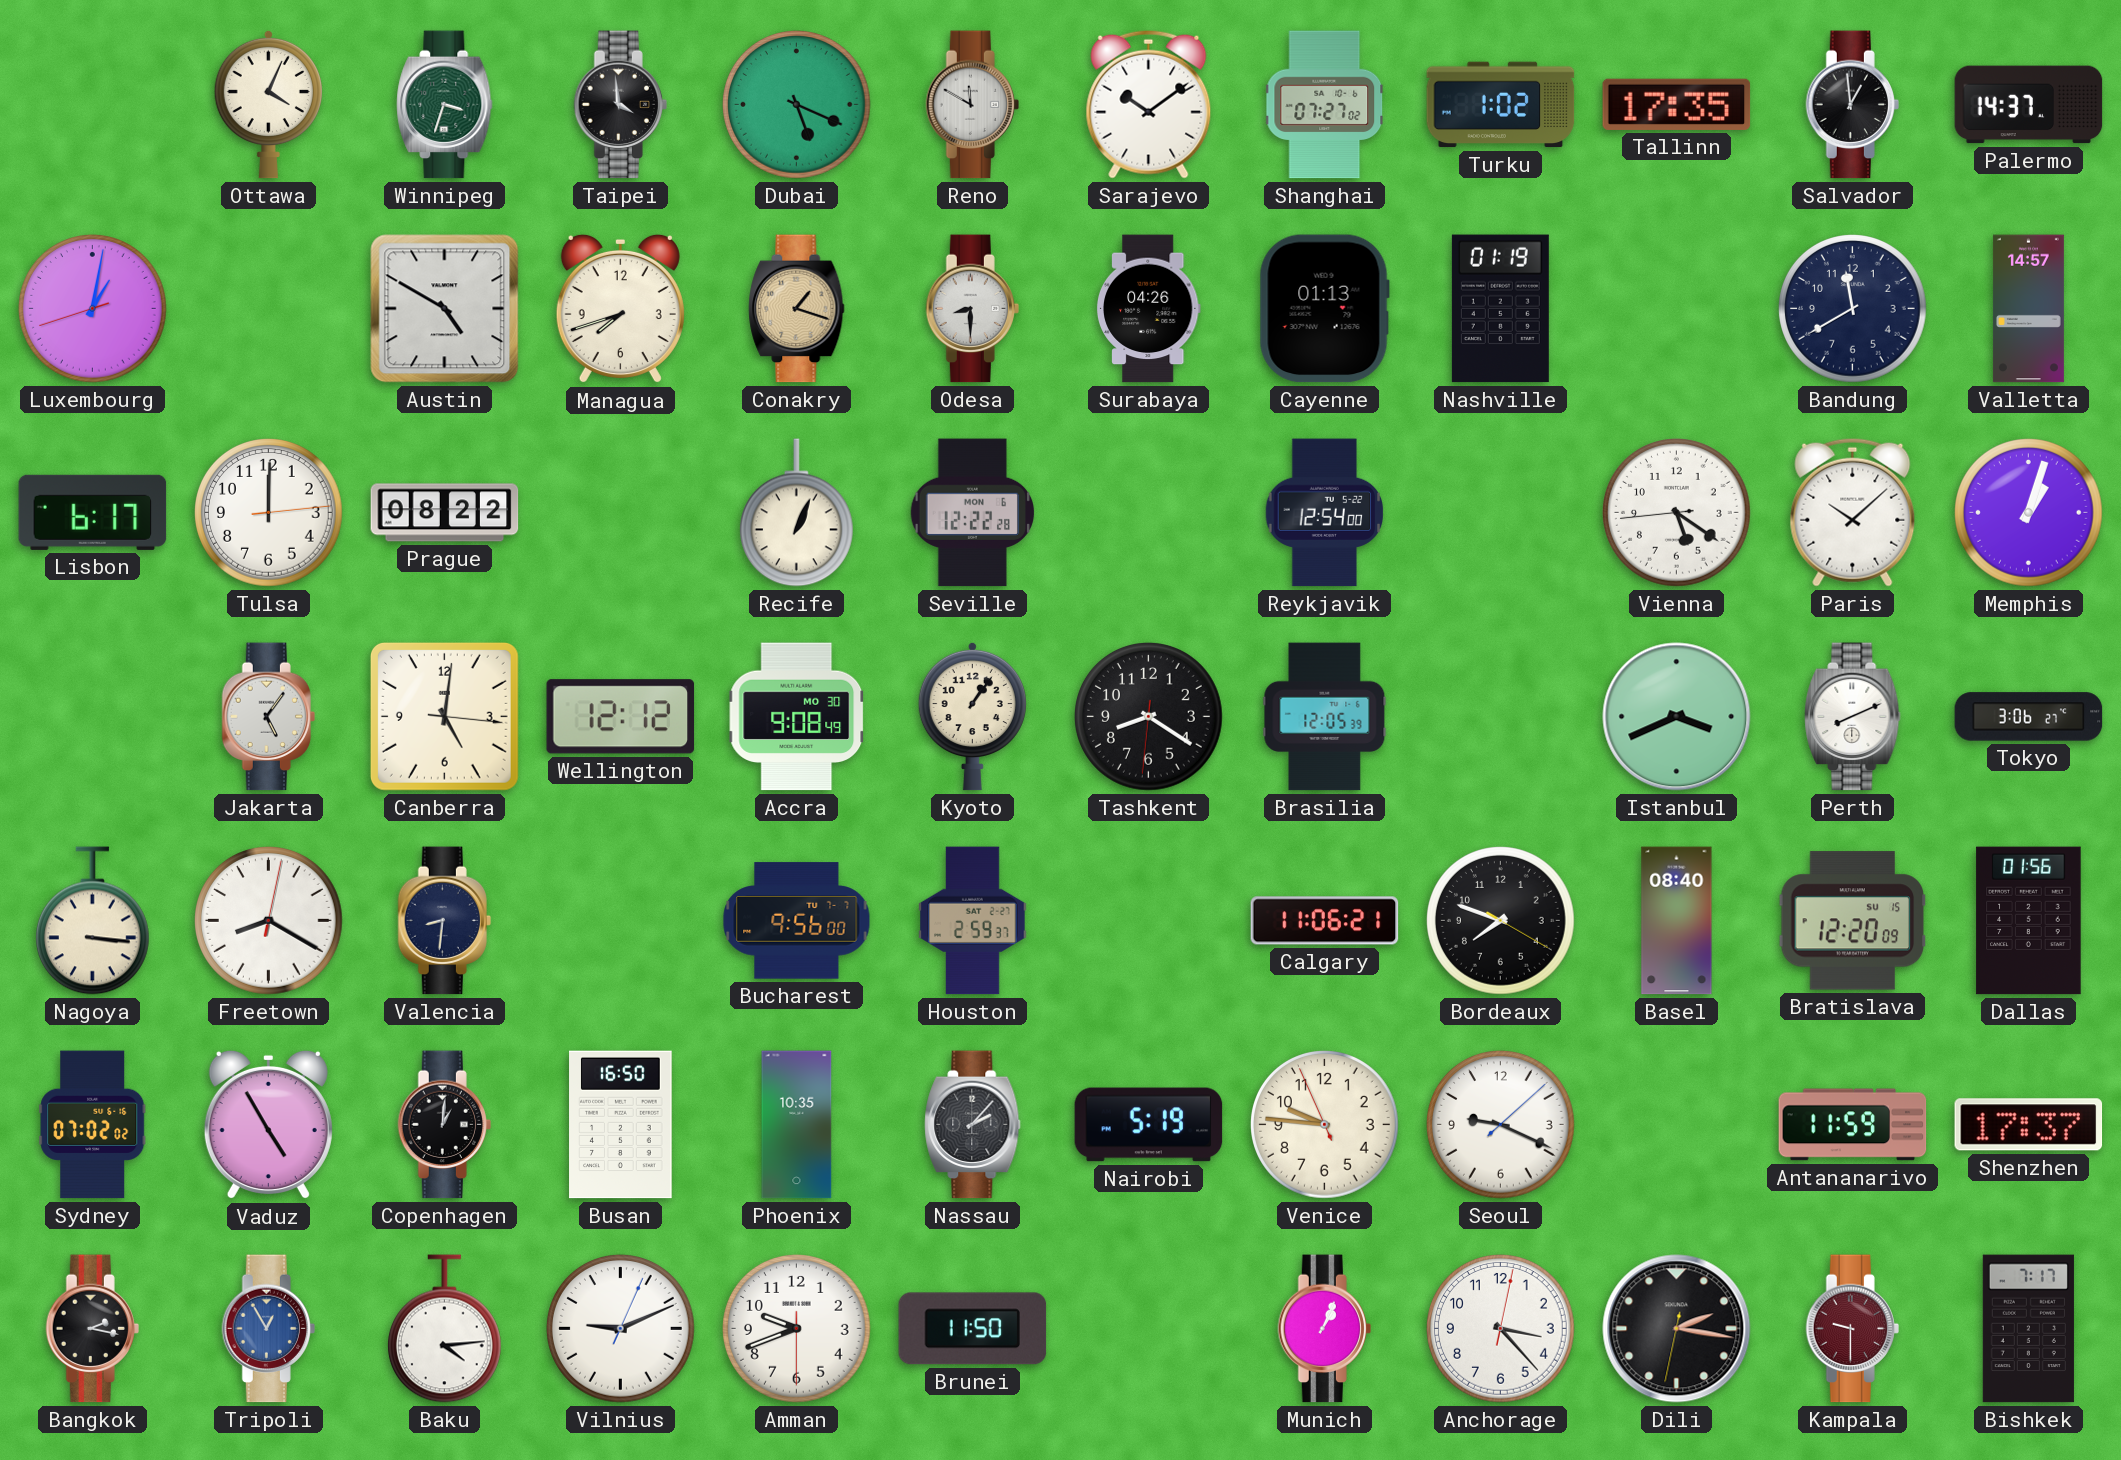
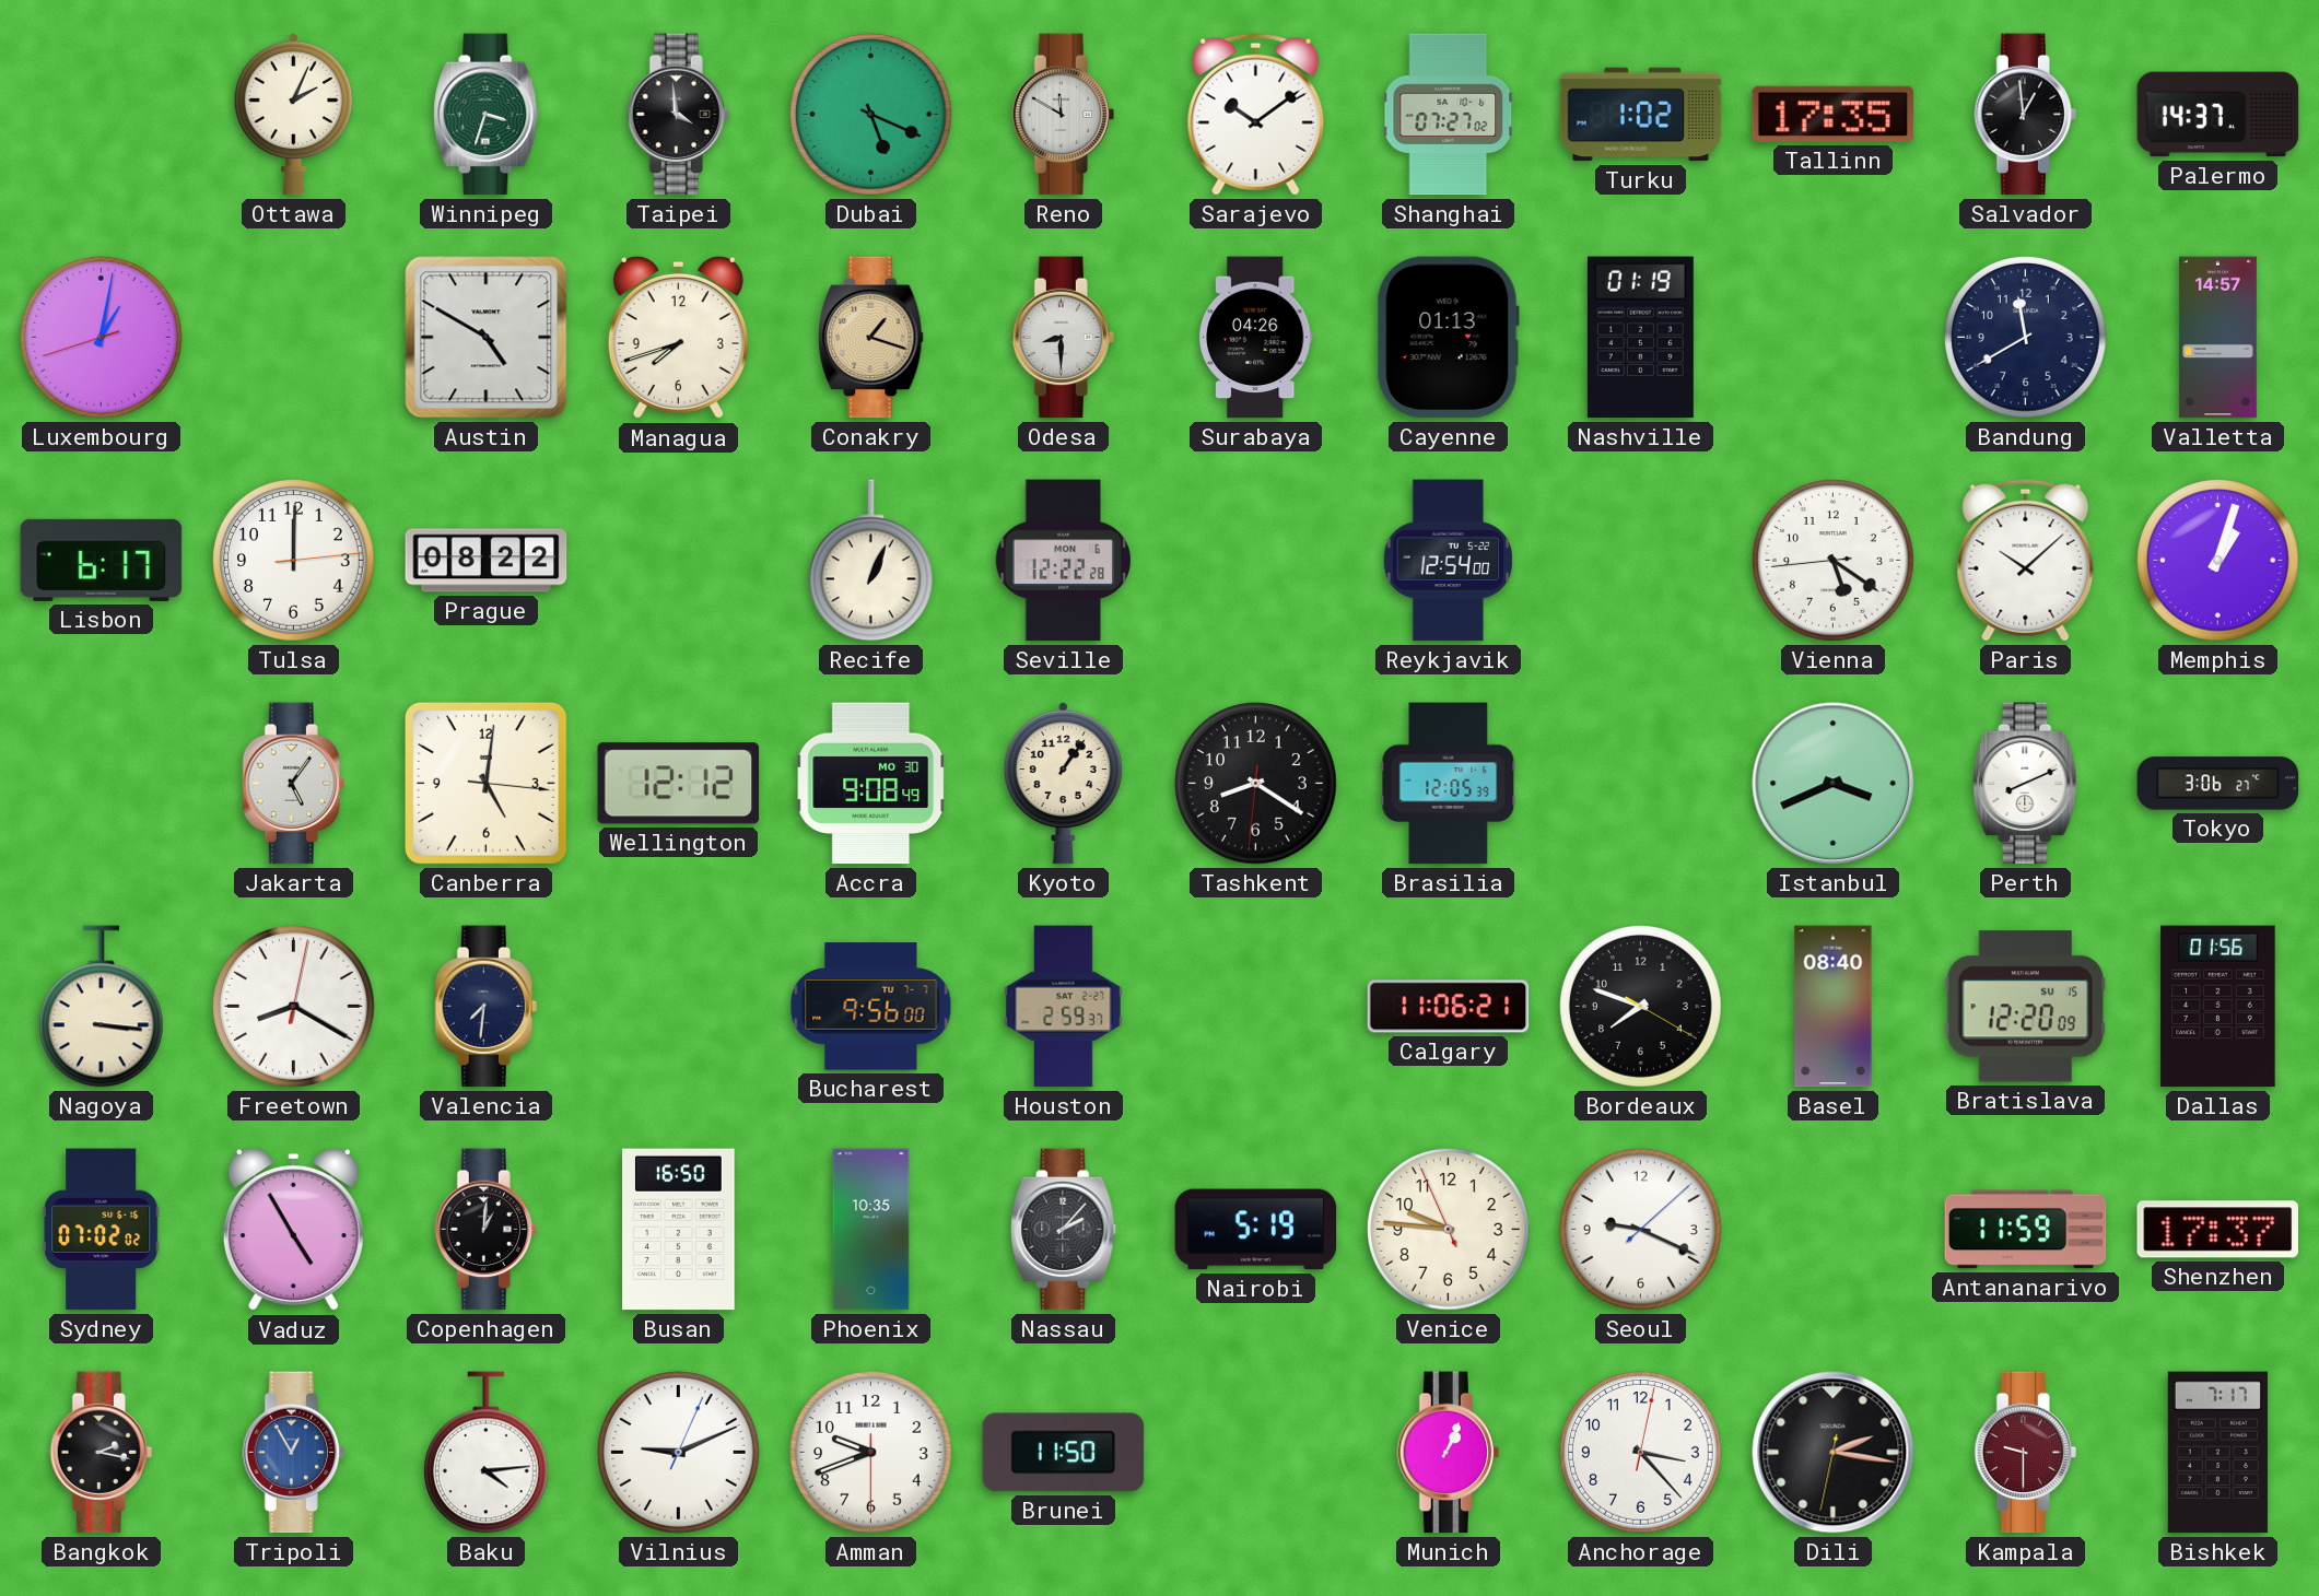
Ottawa: 4:04 -> 2:04 (293, 114)
Valencia: 8:31 -> 7:31 (485, 1007)
